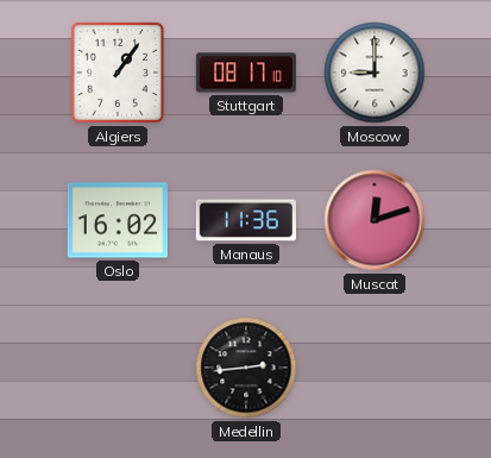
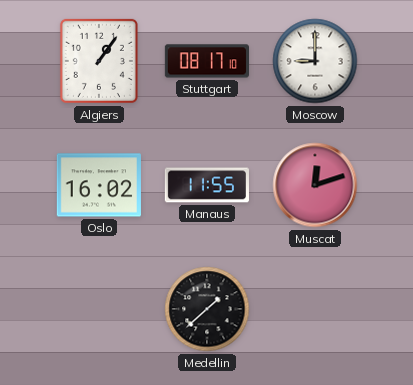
Manaus: 11:36 -> 11:55 (207, 185)
Medellin: 2:44 -> 1:38 (207, 309)
